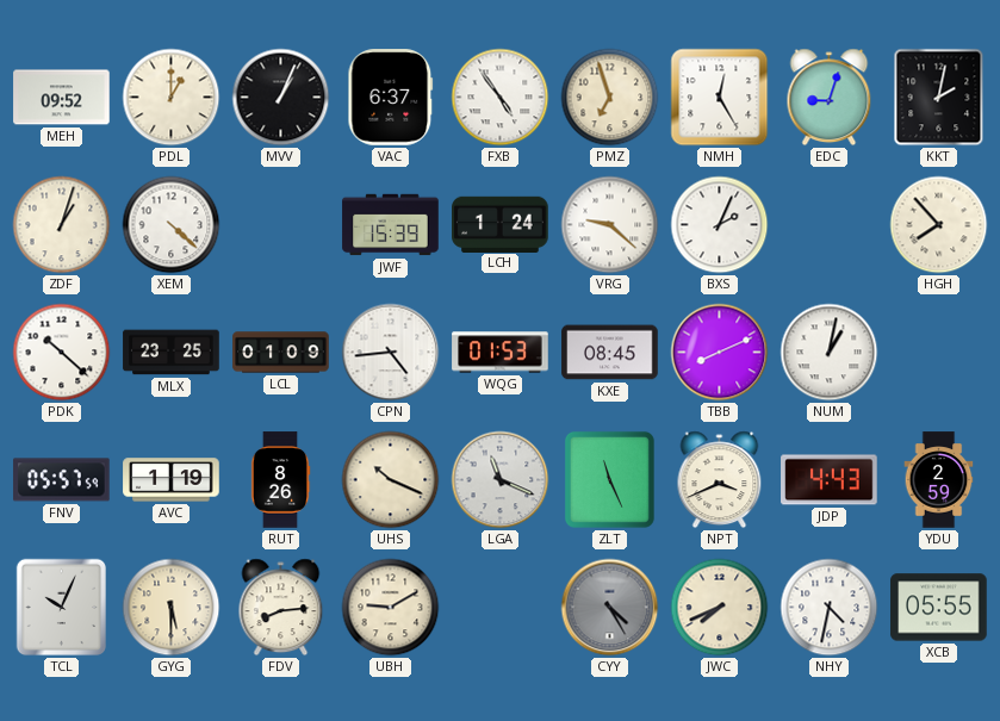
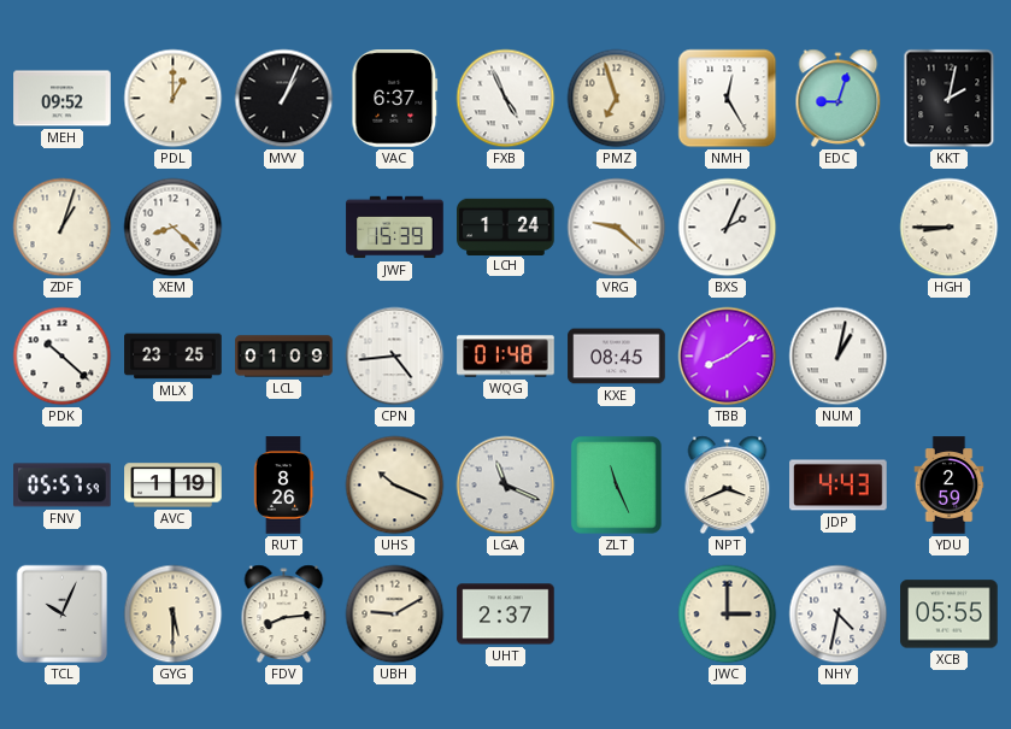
FXB: 4:54 -> 4:56 (506, 99)
XEM: 4:22 -> 8:22 (174, 228)
HGH: 7:53 -> 8:45 (950, 228)
WQG: 01:53 -> 01:48 (506, 357)
TBB: 8:11 -> 8:09 (728, 357)
UHT: none -> 2:37 (506, 615)
CYY: 4:25 -> none (610, 608)
JWC: 7:41 -> 3:00 (728, 615)
